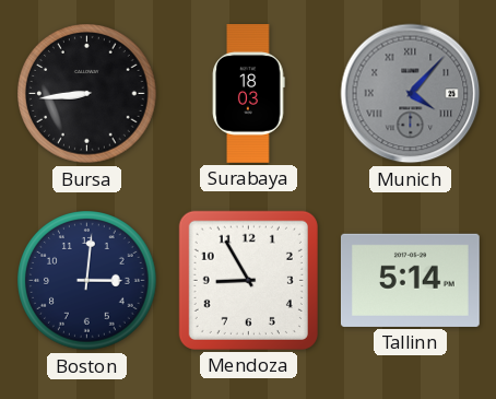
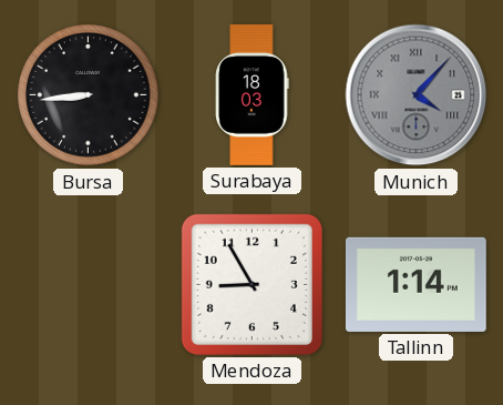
Boston: 3:01 -> none (87, 281)
Tallinn: 5:14 -> 1:14 (415, 284)
